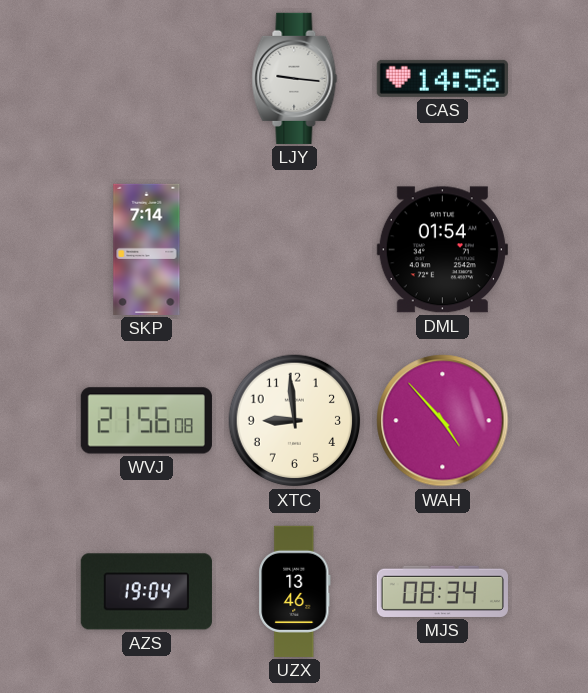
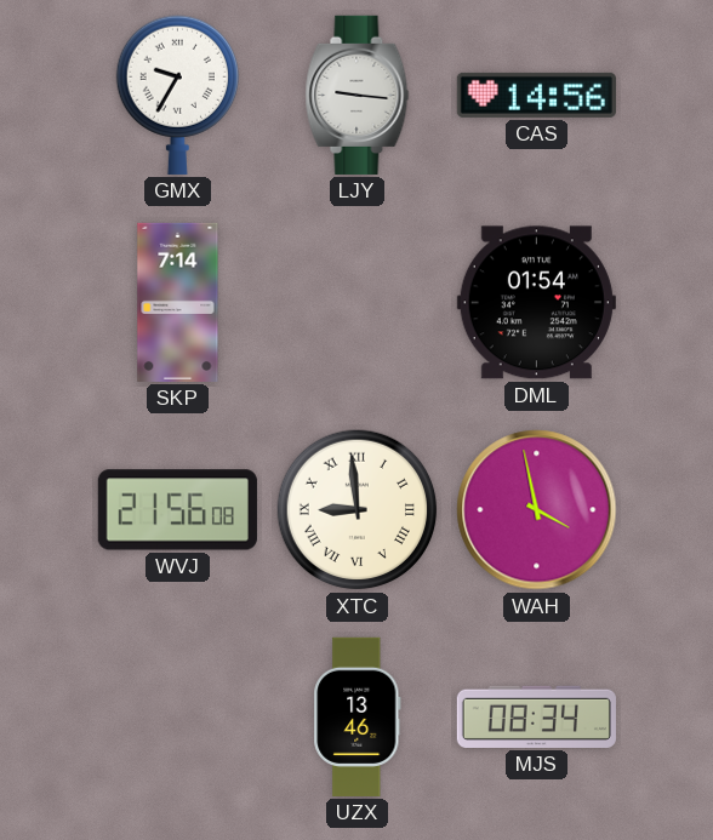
GMX: none -> 9:35 (177, 95)
XTC numerals: Arabic -> Roman (358, 510)
WAH: 4:53 -> 3:58 (537, 510)
AZS: 19:04 -> none (146, 592)
